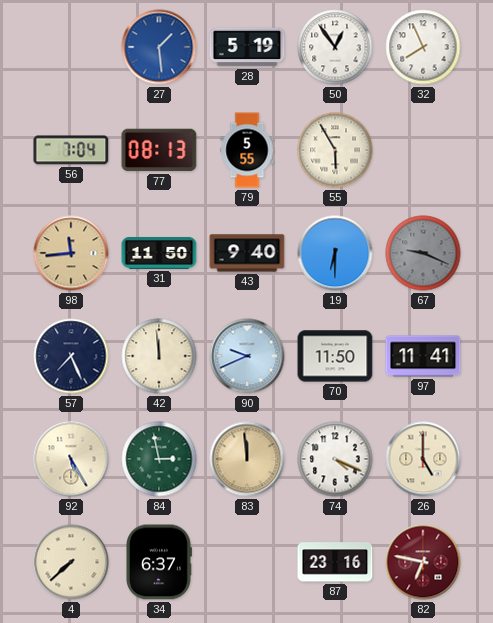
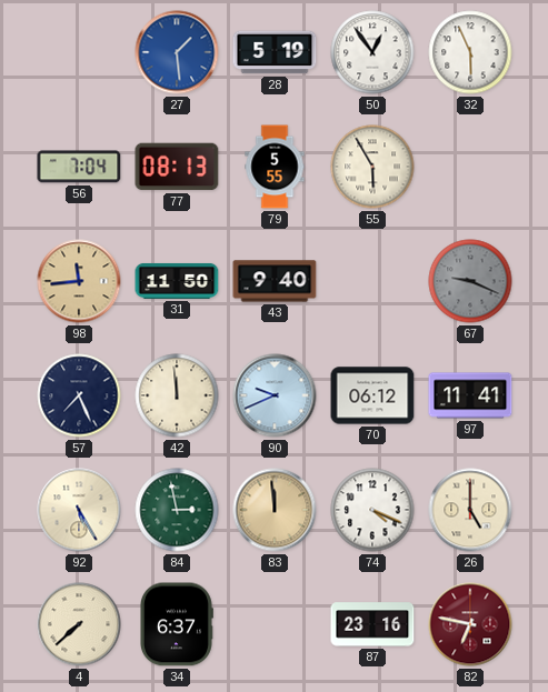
32: 7:56 -> 5:56 (470, 52)
19: 6:30 -> none (335, 253)
70: 11:50 -> 06:12 (372, 395)
